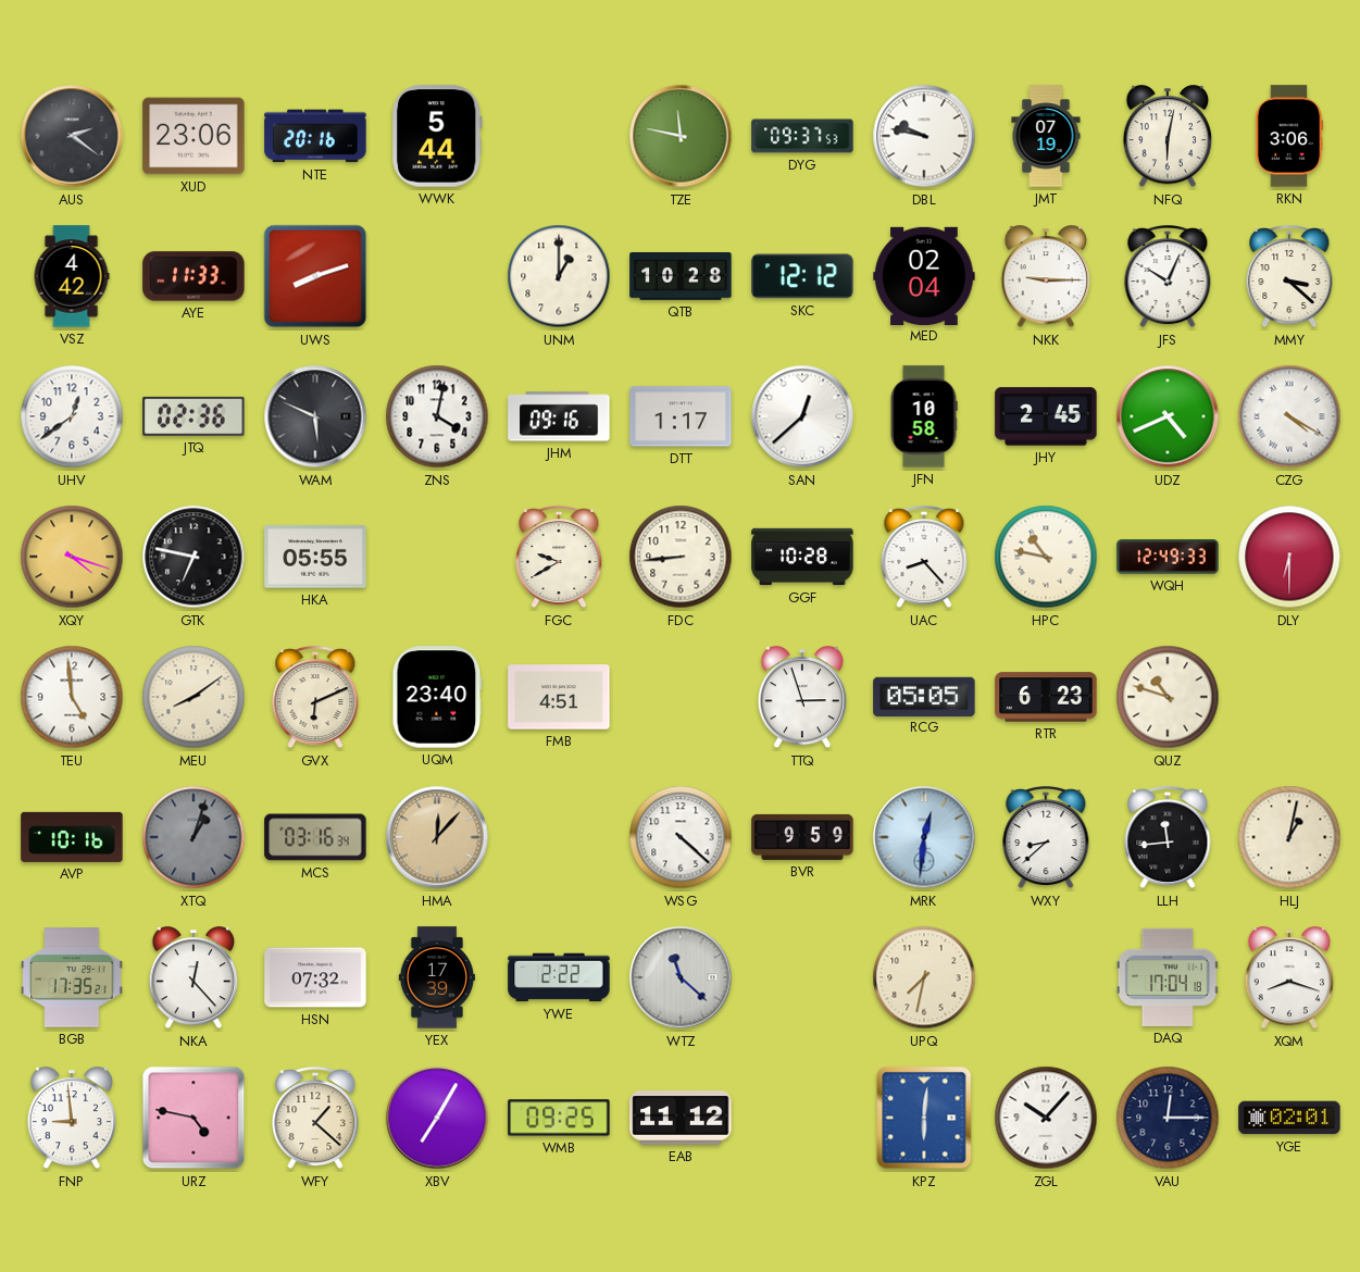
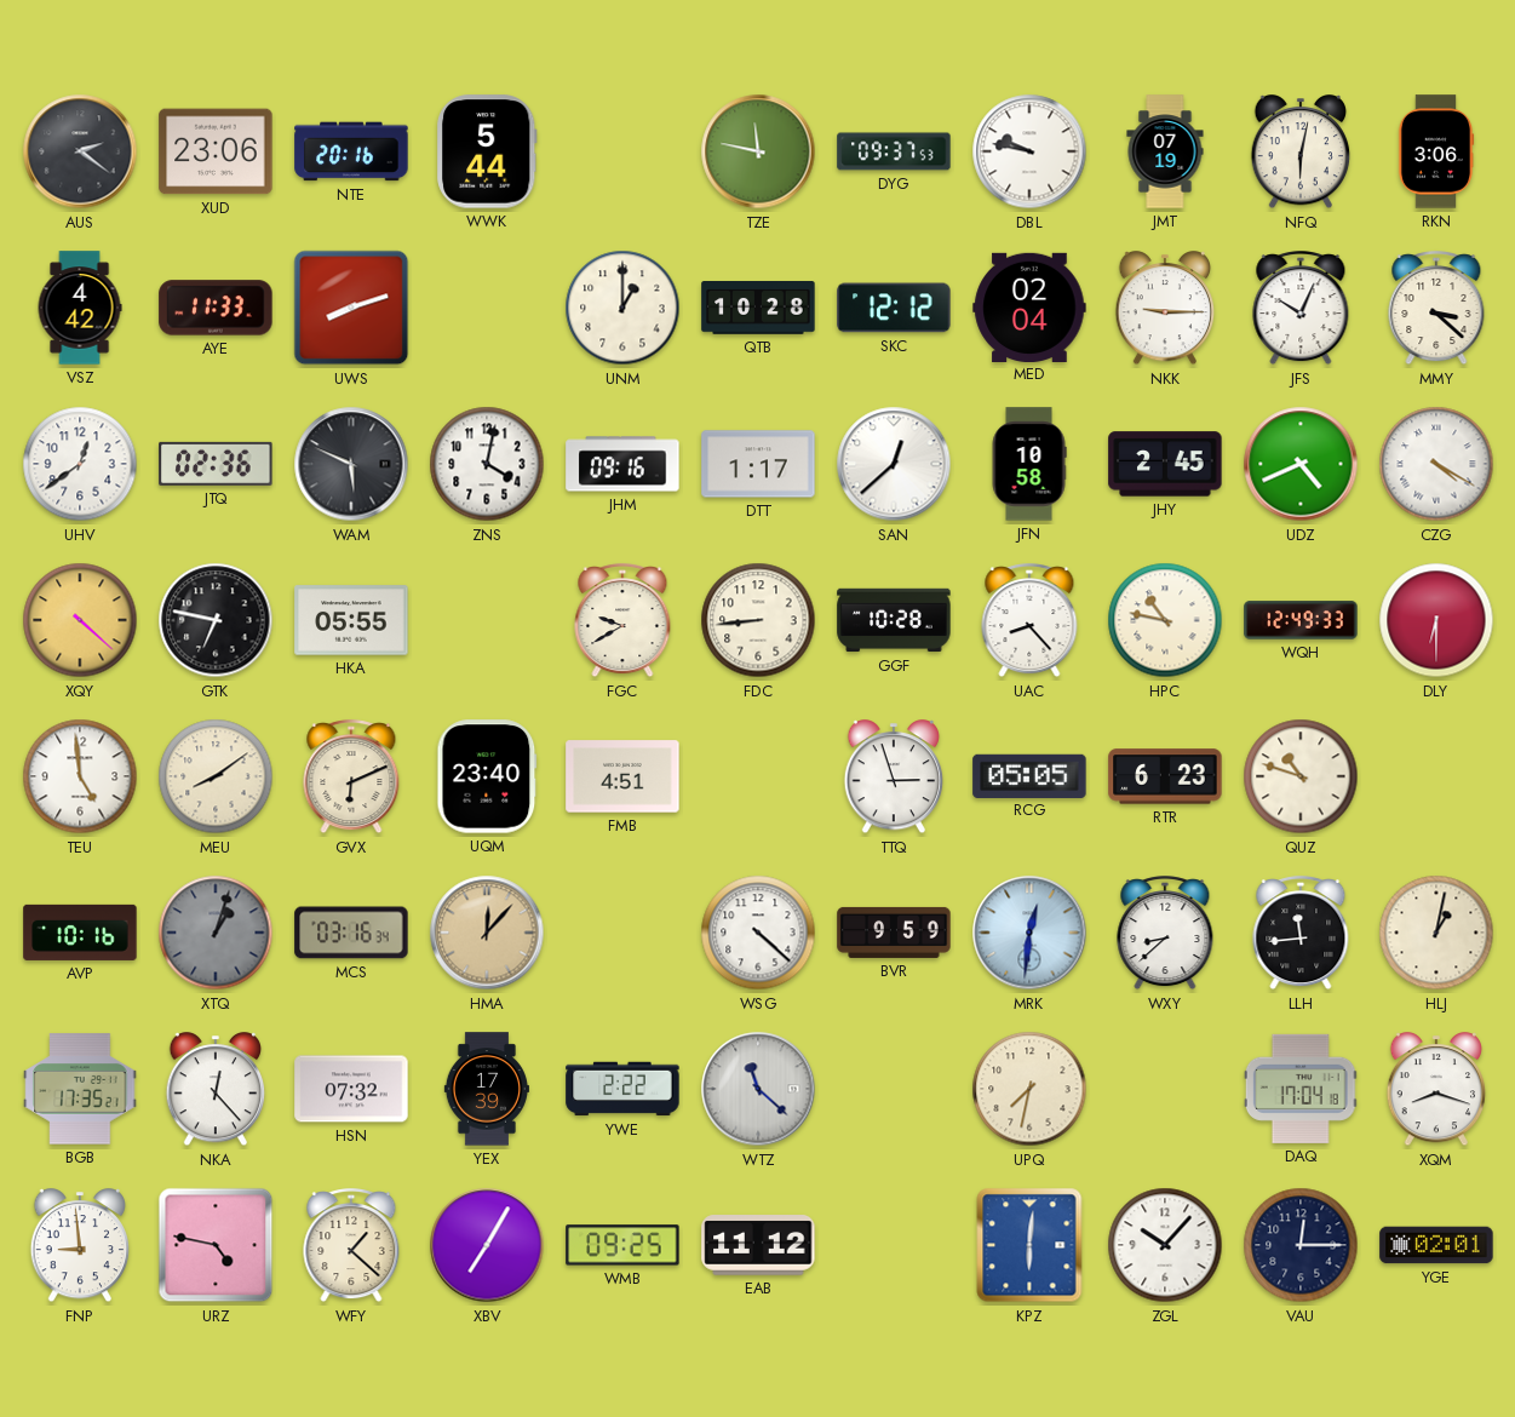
XQY: 4:18 -> 4:22 (80, 620)
